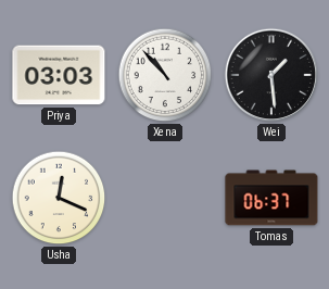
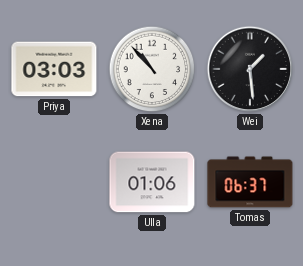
Usha: 12:19 -> none (59, 198)
Ulla: none -> 01:06 (152, 182)
